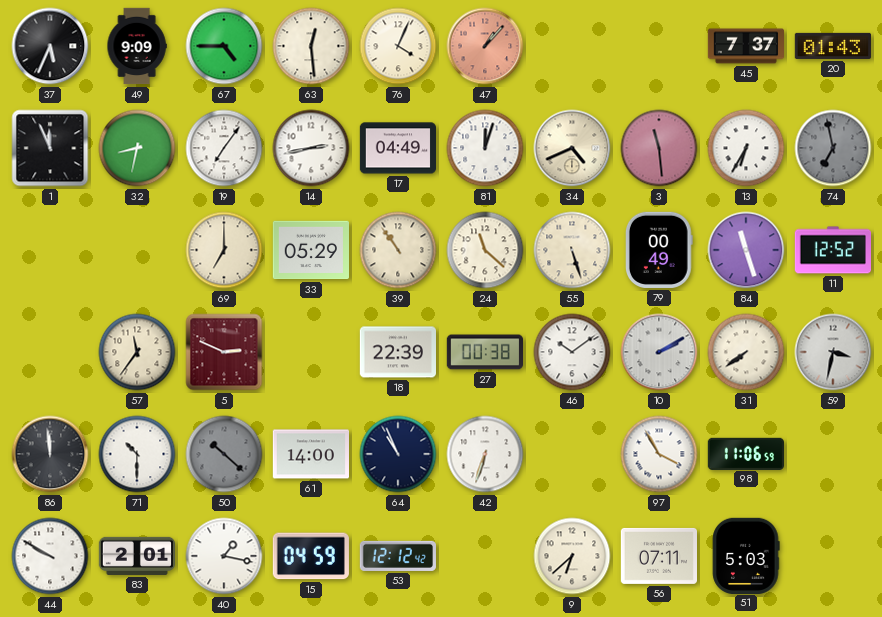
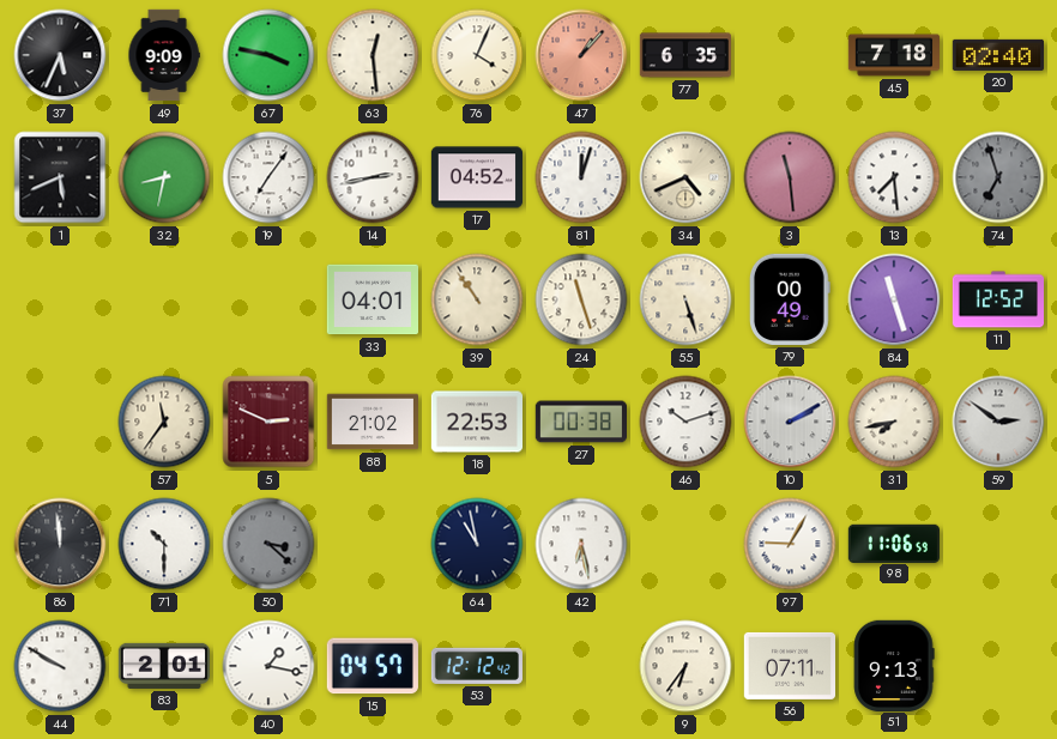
67: 4:45 -> 3:47 (268, 55)
77: none -> 6:35 (684, 55)
45: 7:37 -> 7:18 (894, 55)
20: 01:43 -> 02:40 (997, 55)
1: 11:56 -> 5:41 (60, 177)
17: 04:49 -> 04:52 (476, 177)
13: 6:35 -> 7:29 (894, 177)
74: 6:58 -> 6:57 (998, 177)
69: 7:00 -> none (224, 250)
33: 05:29 -> 04:01 (372, 299)
24: 11:22 -> 11:27 (581, 299)
88: none -> 21:02 (372, 422)
18: 22:39 -> 22:53 (476, 422)
46: 10:09 -> 10:12 (685, 422)
31: 7:39 -> 7:43 (894, 422)
59: 3:32 -> 2:51 (998, 422)
50: 10:22 -> 3:22 (268, 544)
61: 14:00 -> none (310, 454)
64: 10:56 -> 10:58 (477, 544)
42: 6:33 -> 6:28 (581, 544)
97: 3:55 -> 9:05 (790, 544)
15: 04:59 -> 04:57 (373, 666)
9: 6:38 -> 6:36 (685, 666)
51: 5:03 -> 9:13 (894, 665)
